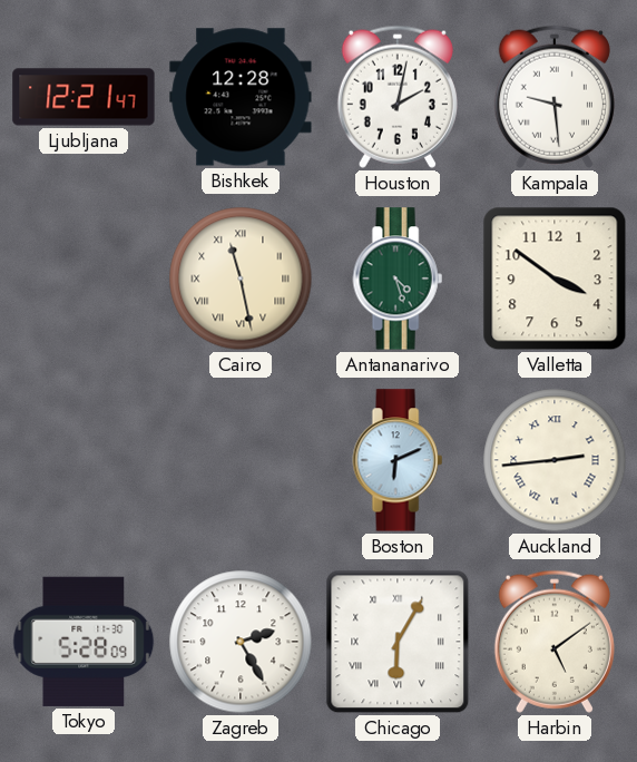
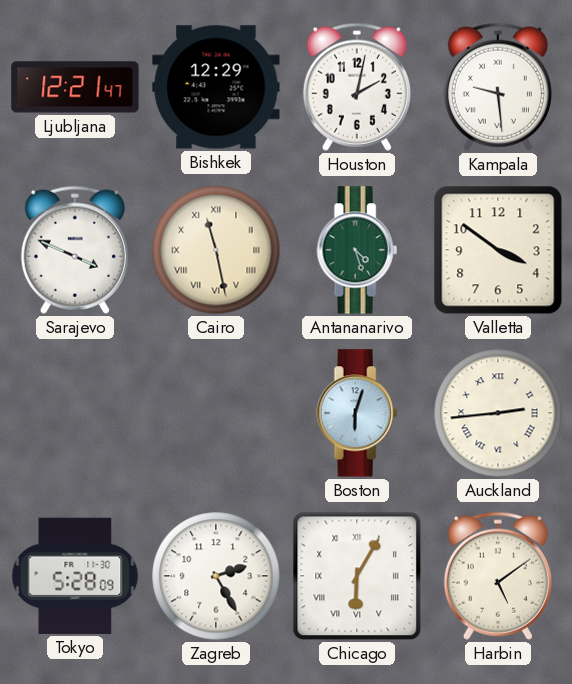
Bishkek: 12:28 -> 12:29 (216, 87)
Sarajevo: none -> 3:49 (75, 250)
Boston: 6:11 -> 6:03 (357, 413)
